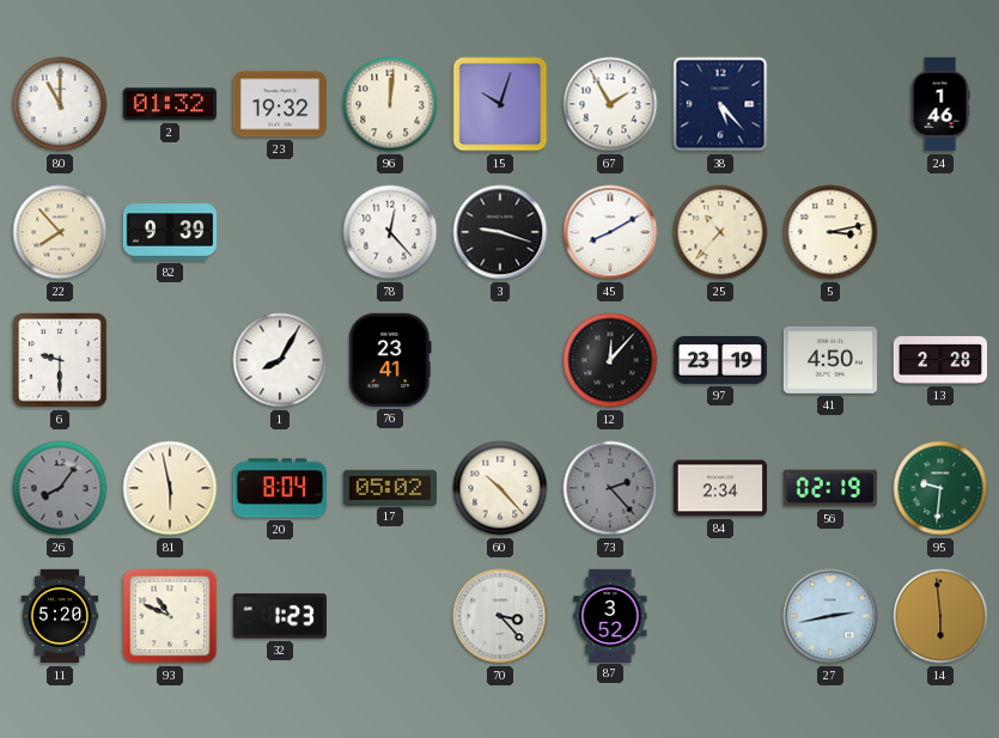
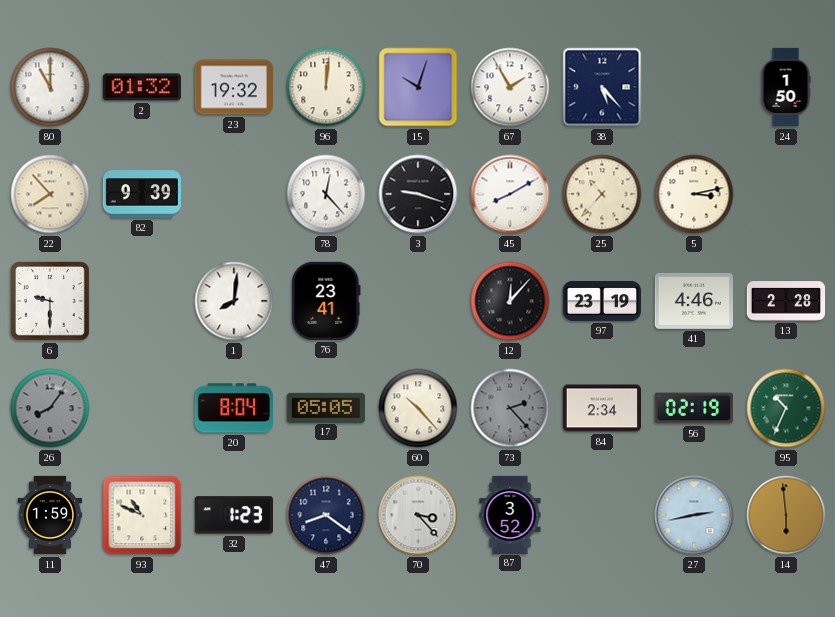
24: 1:46 -> 1:50 (786, 87)
1: 8:05 -> 8:01 (234, 301)
41: 4:50 -> 4:46 (693, 301)
81: 5:58 -> none (170, 488)
17: 05:02 -> 05:05 (325, 407)
95: 9:31 -> 10:34 (786, 408)
11: 5:20 -> 1:59 (50, 515)
47: none -> 8:21 (326, 515)
